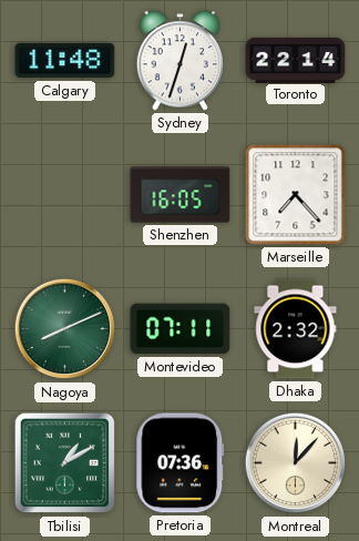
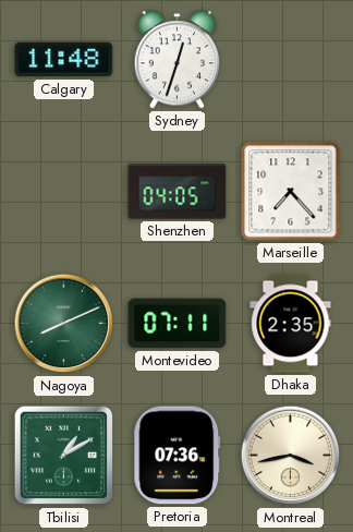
Toronto: 22:14 -> none (296, 60)
Shenzhen: 16:05 -> 04:05 (178, 192)
Dhaka: 2:32 -> 2:35 (291, 324)
Montreal: 12:07 -> 3:43 (291, 456)
